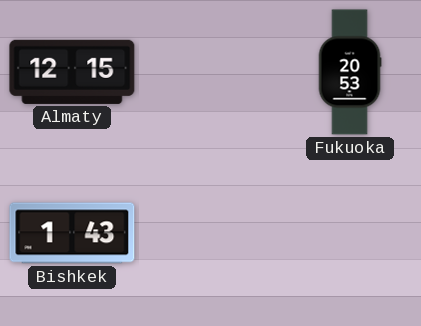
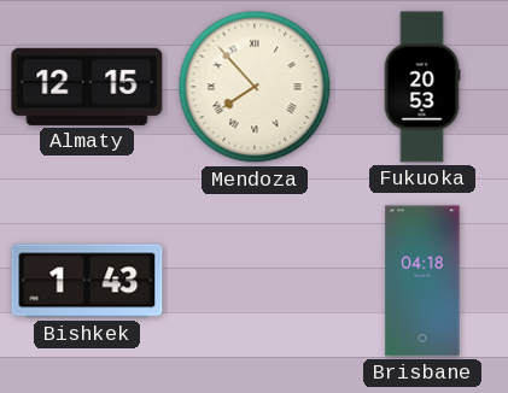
Mendoza: none -> 7:53 (255, 87)
Brisbane: none -> 04:18 (422, 281)
